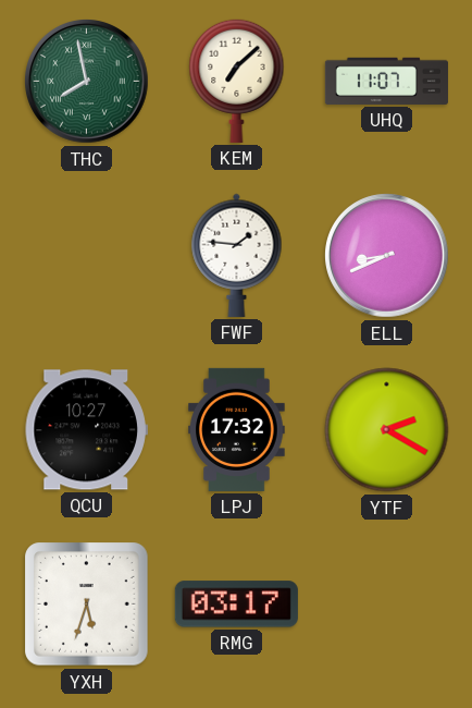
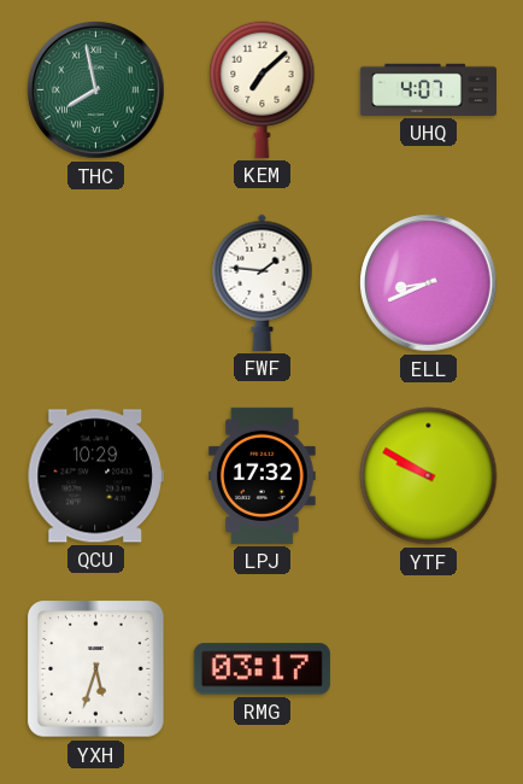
UHQ: 11:07 -> 4:07 (428, 89)
QCU: 10:27 -> 10:29 (95, 476)
YTF: 2:20 -> 9:50 (429, 476)
